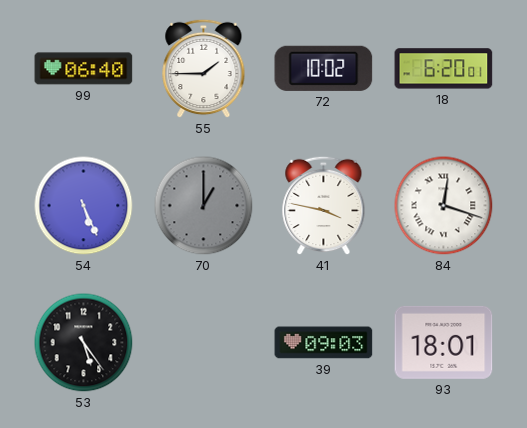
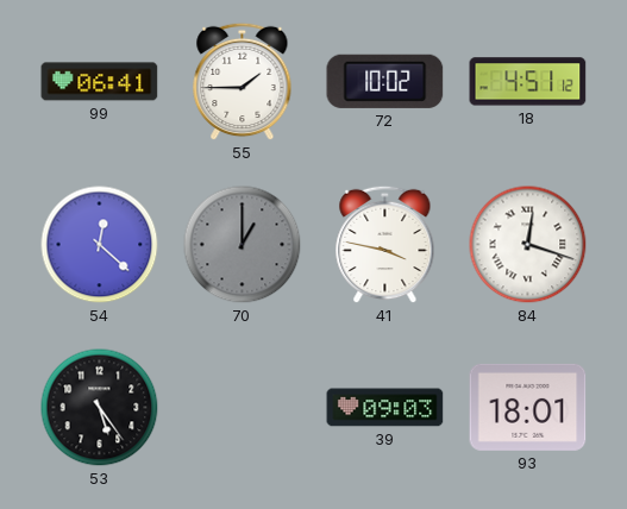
99: 06:40 -> 06:41 (100, 82)
18: 6:20 -> 4:51 (528, 82)
54: 5:26 -> 12:22 (100, 245)
